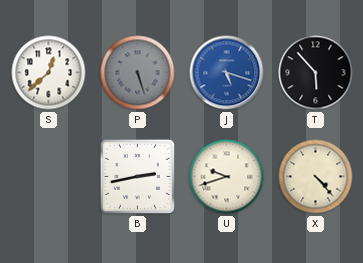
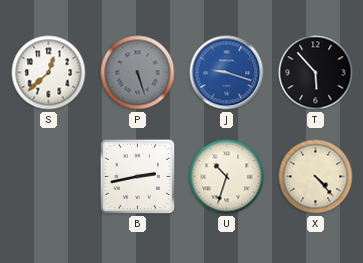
J: 5:18 -> 9:18 (227, 73)
U: 9:42 -> 10:33 (227, 177)
